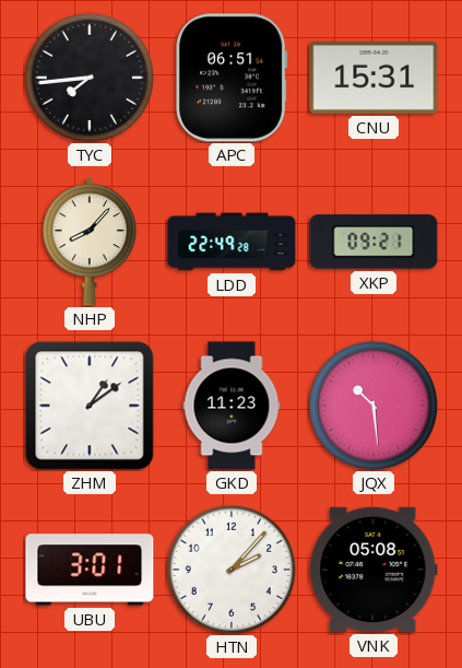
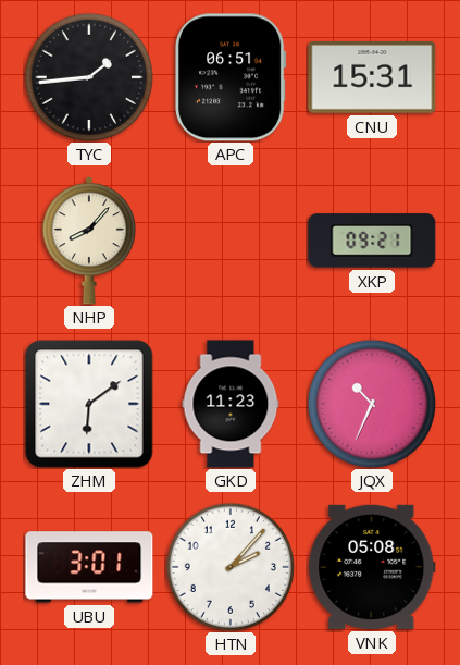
TYC: 7:44 -> 1:44 (89, 77)
LDD: 22:49 -> none (232, 242)
ZHM: 1:09 -> 6:09 (89, 404)
JQX: 10:29 -> 10:34 (372, 404)
